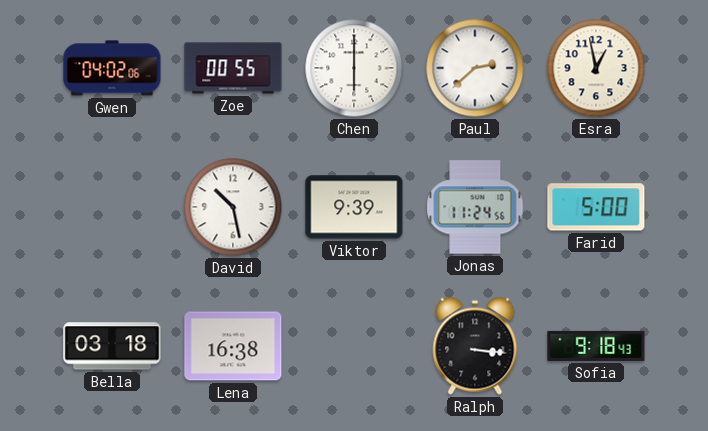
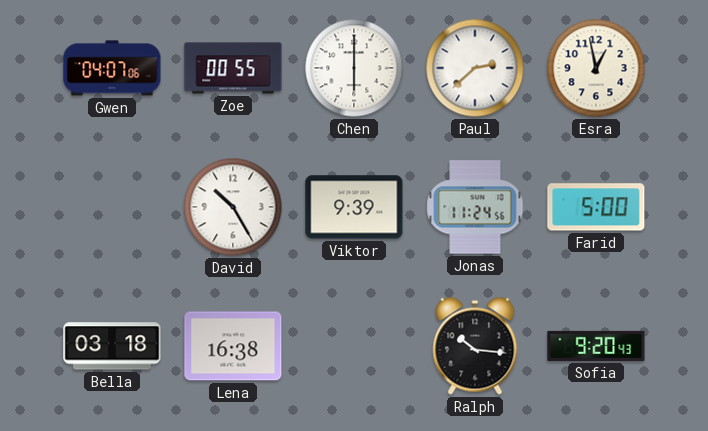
Gwen: 04:02 -> 04:07 (112, 68)
David: 10:28 -> 10:25 (233, 207)
Ralph: 3:16 -> 10:16 (475, 346)
Sofia: 9:18 -> 9:20 (596, 346)
